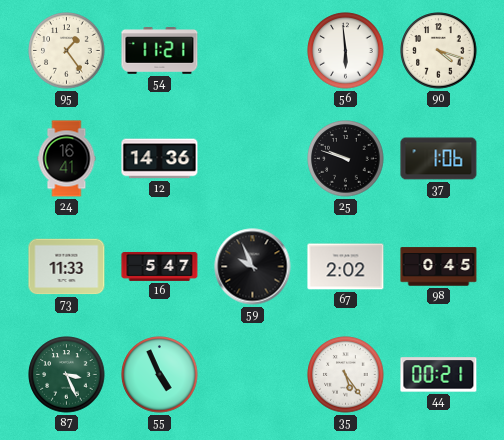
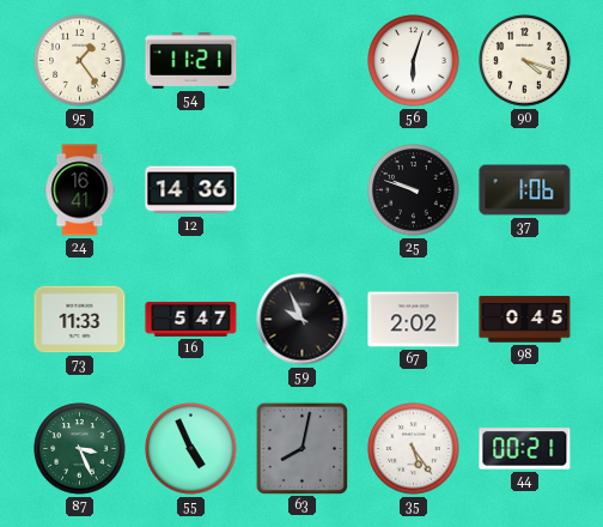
56: 5:59 -> 6:03 (414, 61)
63: none -> 8:02 (303, 448)
